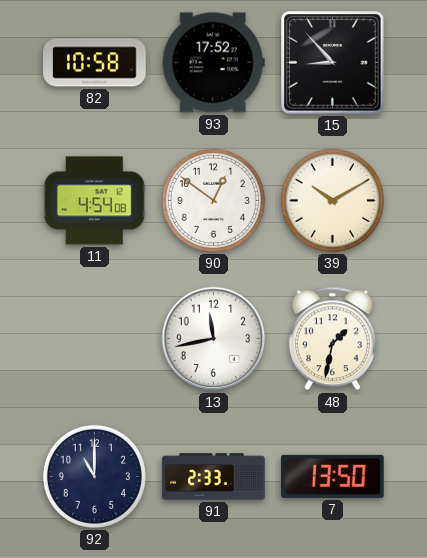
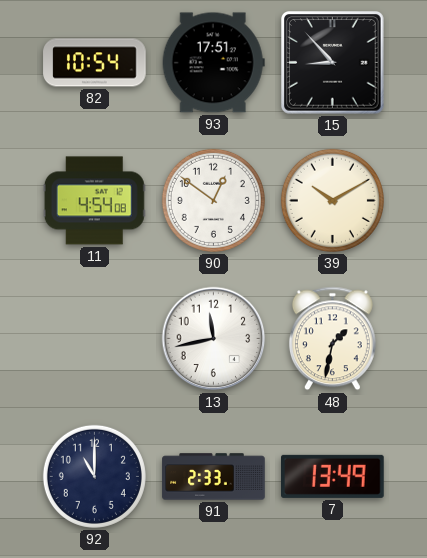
82: 10:58 -> 10:54 (95, 63)
93: 17:52 -> 17:51 (213, 63)
7: 13:50 -> 13:49 (333, 476)
